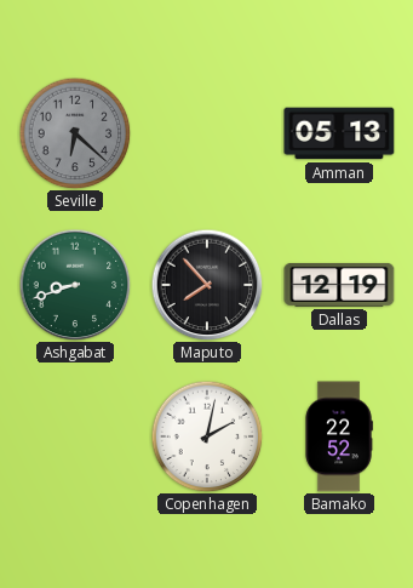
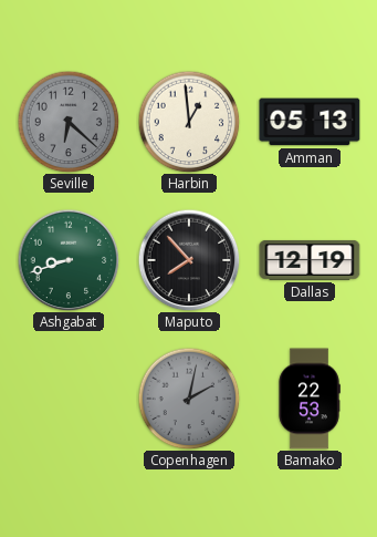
Harbin: none -> 12:59 (189, 122)
Copenhagen dial: white -> grey (189, 399)
Bamako: 22:52 -> 22:53 (310, 399)
